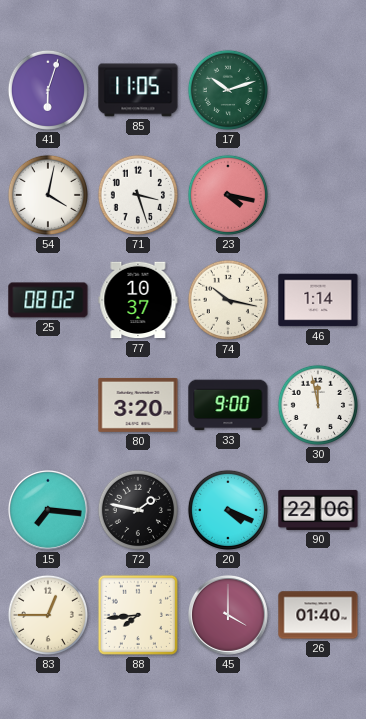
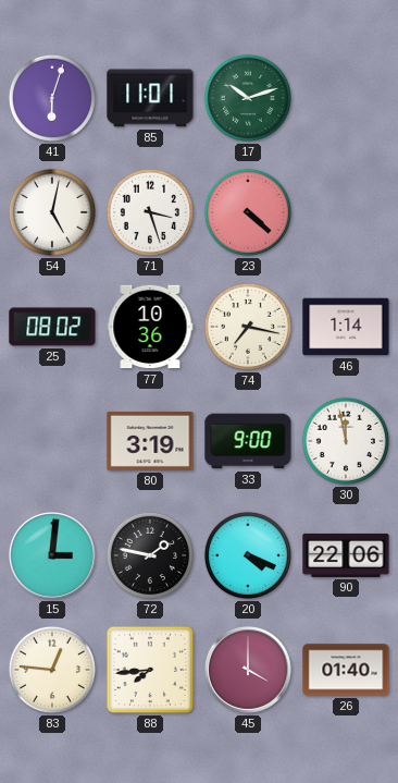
85: 11:05 -> 11:01 (150, 98)
54: 4:02 -> 5:02 (52, 212)
23: 4:17 -> 4:22 (248, 212)
77: 10:37 -> 10:36 (150, 327)
74: 10:17 -> 7:17 (248, 327)
80: 3:20 -> 3:19 (150, 441)
15: 7:16 -> 3:01 (52, 555)
83: 12:45 -> 12:46 (52, 670)
